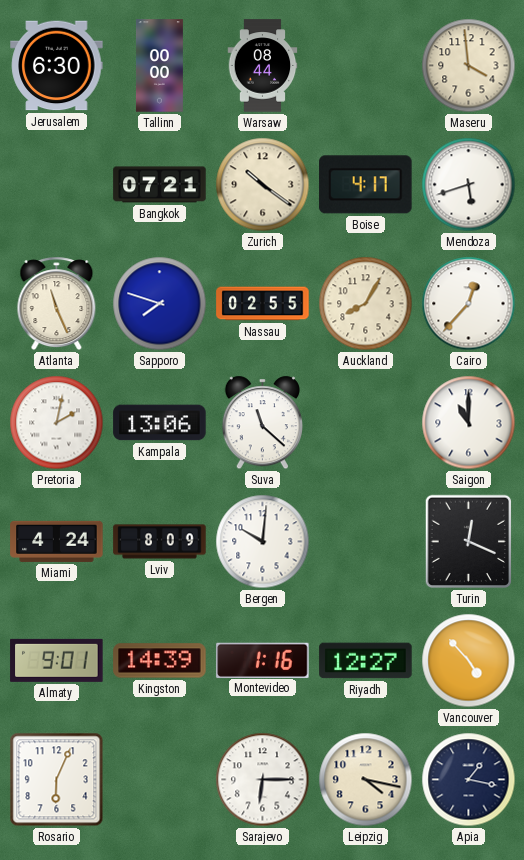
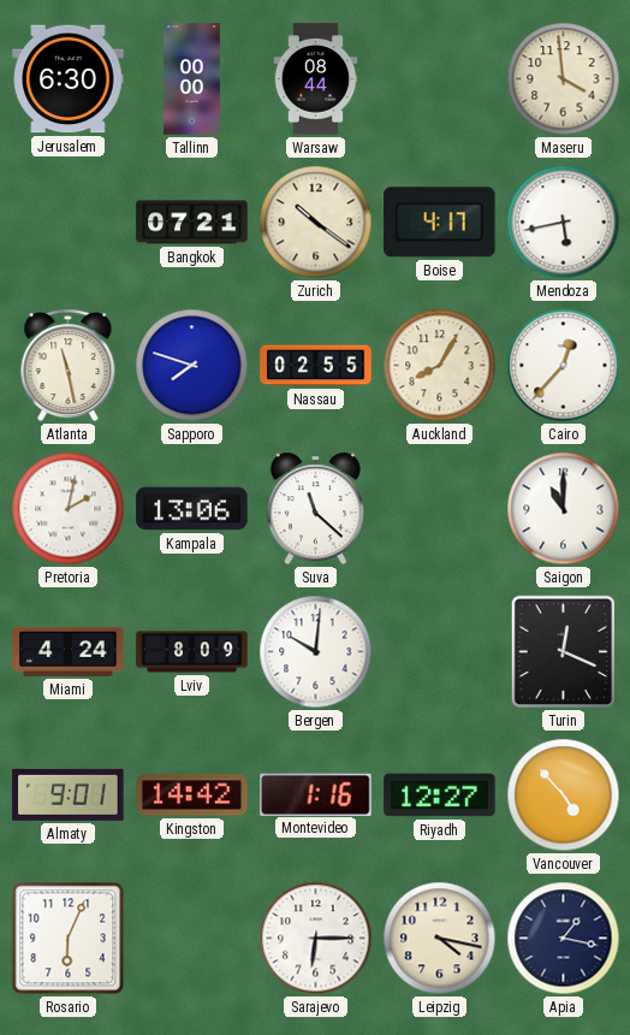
Mendoza: 5:42 -> 5:43 (564, 223)
Atlanta: 11:26 -> 11:28 (69, 366)
Kingston: 14:39 -> 14:42 (192, 796)
